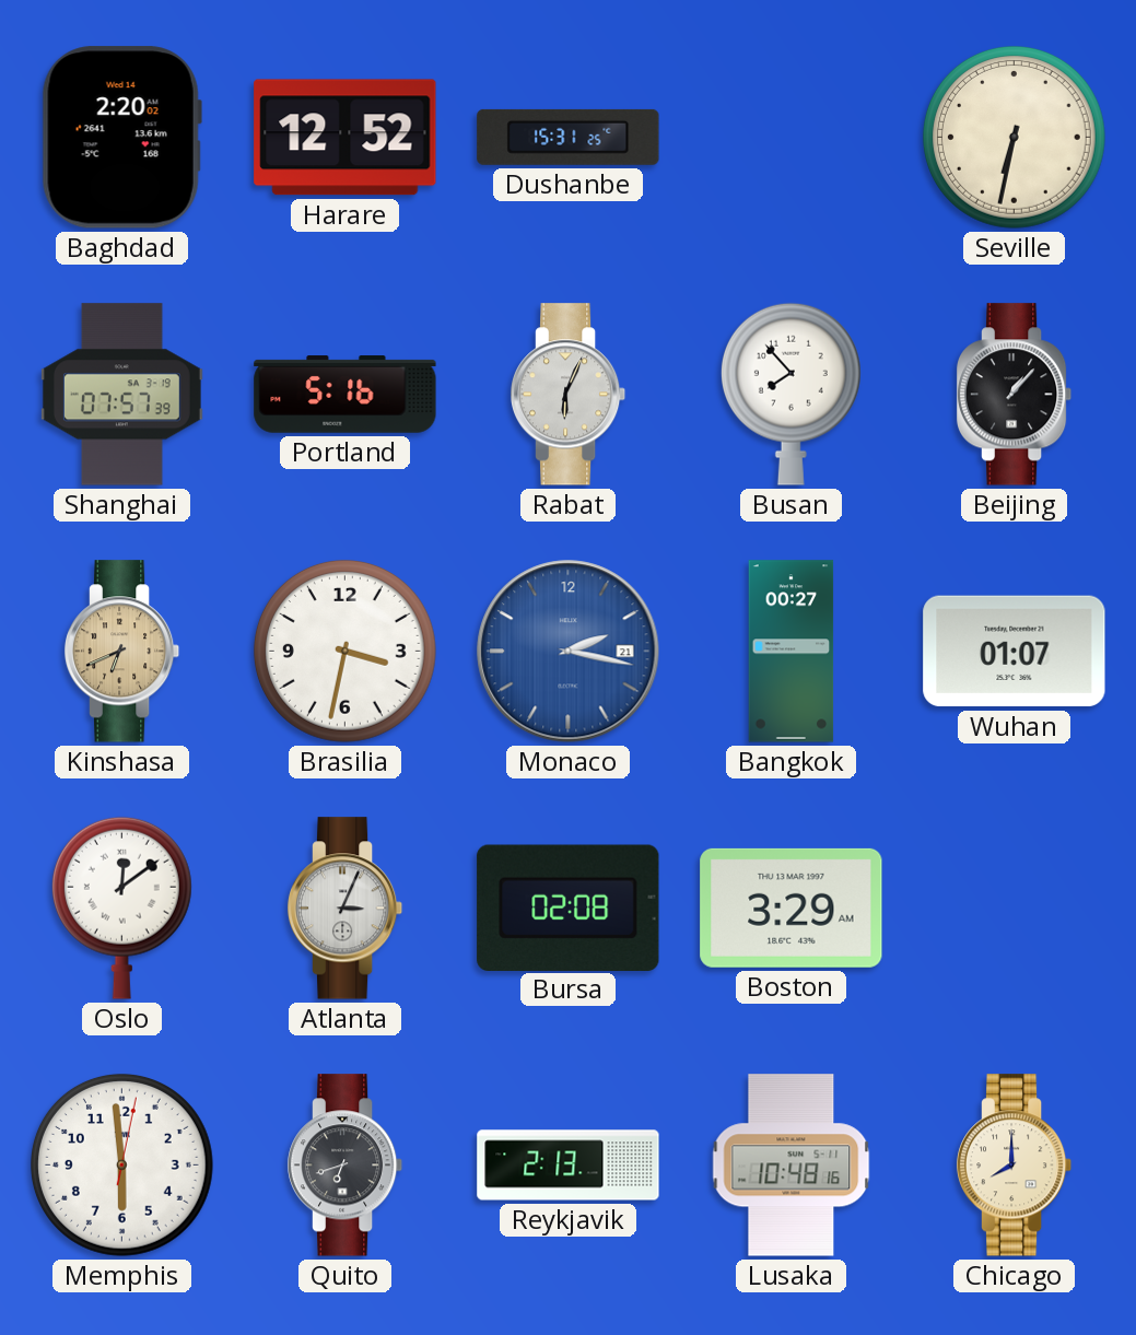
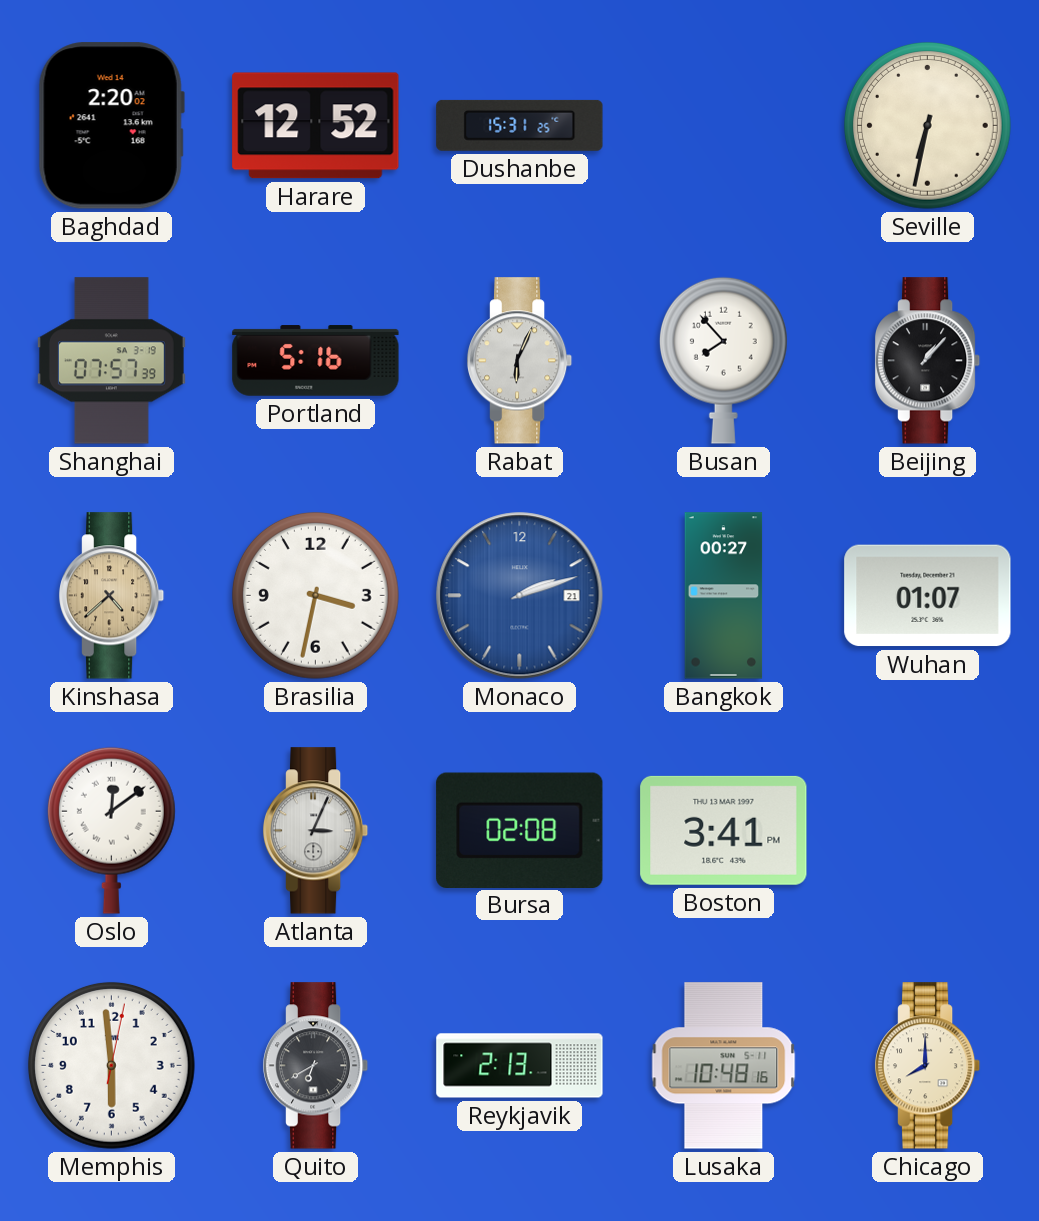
Kinshasa: 6:41 -> 4:38 (112, 596)
Monaco: 2:17 -> 2:12 (520, 596)
Boston: 3:29 -> 3:41 (724, 830)
Quito: 6:42 -> 6:40 (316, 1066)
